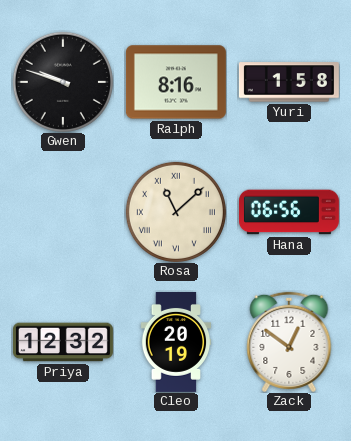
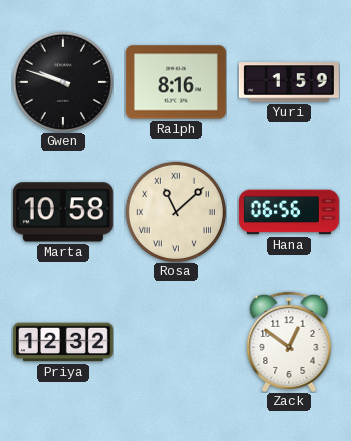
Yuri: 1:58 -> 1:59 (289, 82)
Marta: none -> 10:58 (63, 212)
Cleo: 20:19 -> none (176, 342)
